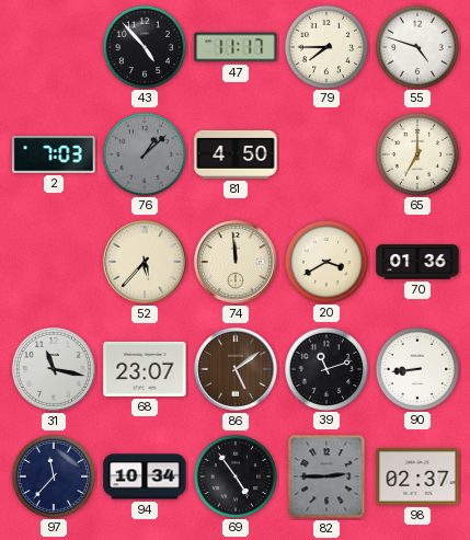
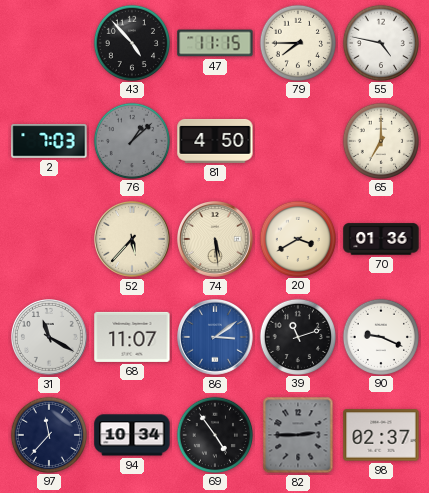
47: 11:17 -> 11:15 (215, 43)
55: 4:48 -> 4:47 (380, 42)
74: 11:59 -> 5:29 (216, 240)
31: 11:17 -> 11:20 (50, 338)
68: 23:07 -> 11:07 (132, 337)
86: 5:09 -> 3:09 (216, 338)
86 dial: brown -> blue (216, 338)
90: 8:44 -> 9:19 (380, 336)
